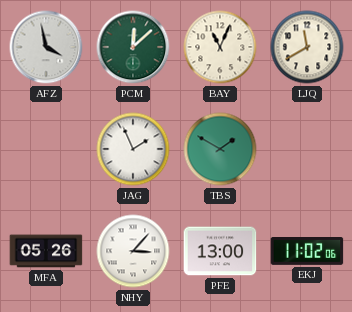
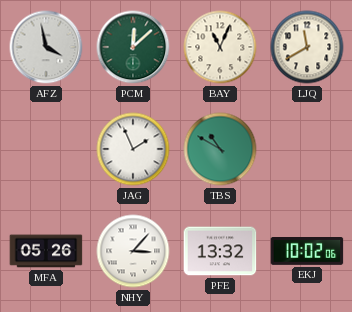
TBS: 1:50 -> 10:50 (220, 149)
PFE: 13:00 -> 13:32 (220, 251)
EKJ: 11:02 -> 10:02 (307, 252)
